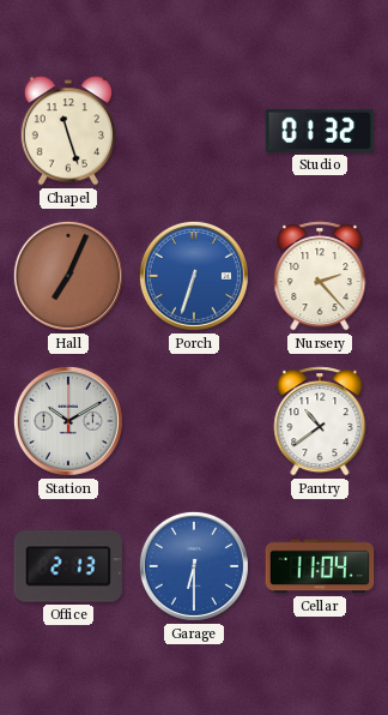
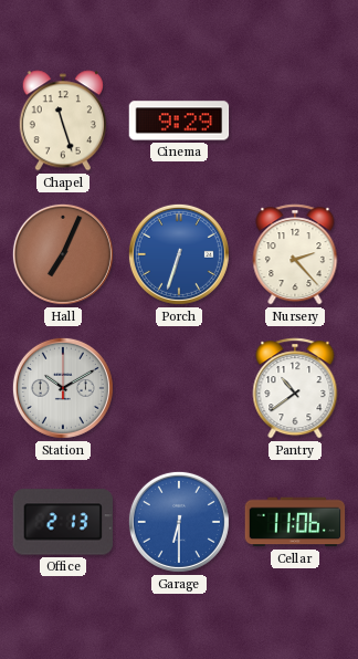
Cinema: none -> 9:29 (179, 121)
Studio: 01:32 -> none (320, 131)
Cellar: 11:04 -> 11:06 (295, 522)
